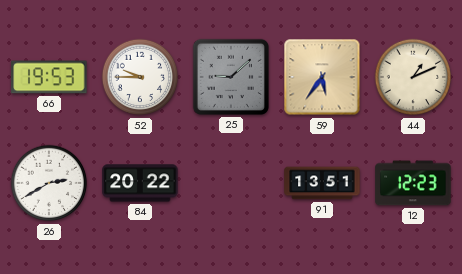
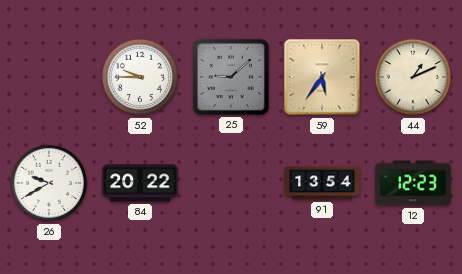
66: 19:53 -> none (49, 77)
26: 2:40 -> 9:40 (49, 183)
91: 13:51 -> 13:54 (322, 183)
